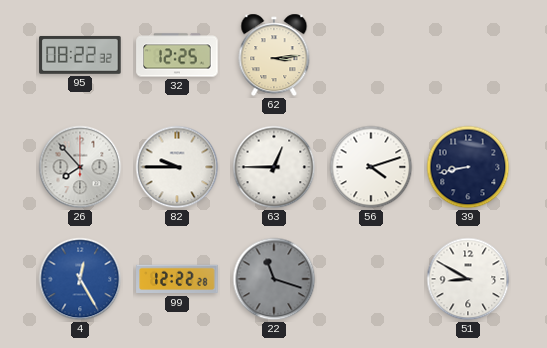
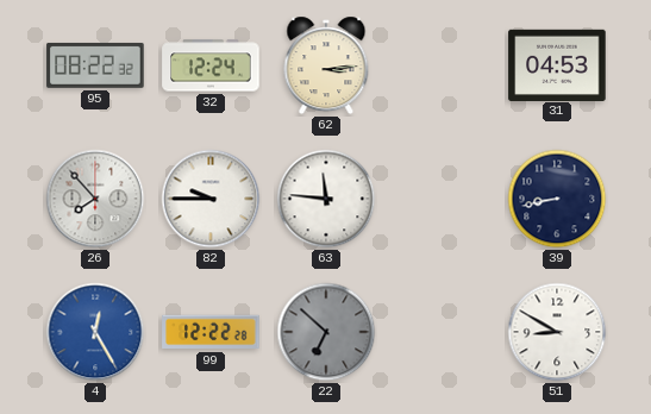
32: 12:25 -> 12:24 (211, 65)
31: none -> 04:53 (557, 64)
63: 12:45 -> 11:46 (326, 199)
56: 4:12 -> none (371, 167)
22: 11:18 -> 6:52 (326, 332)
